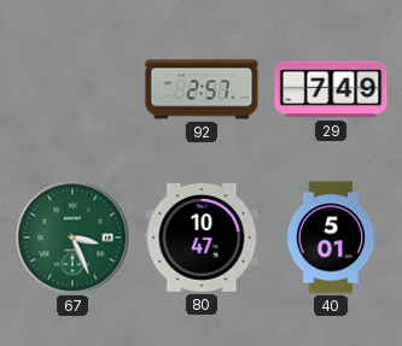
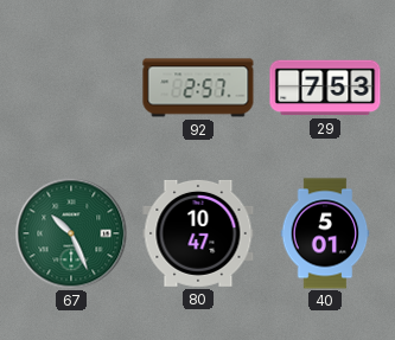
29: 7:49 -> 7:53 (325, 88)
67: 3:26 -> 10:26 (71, 233)
